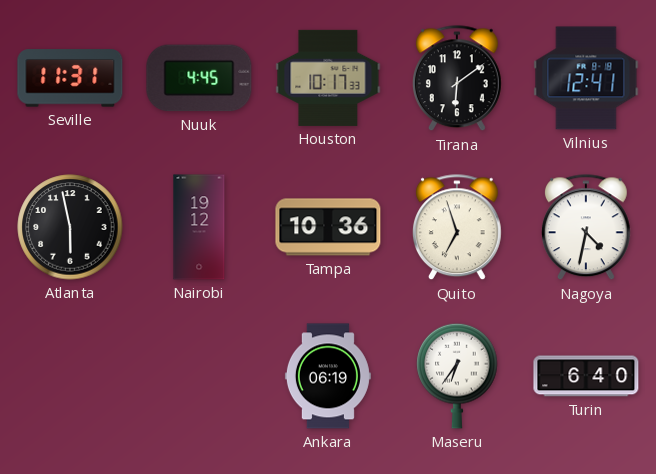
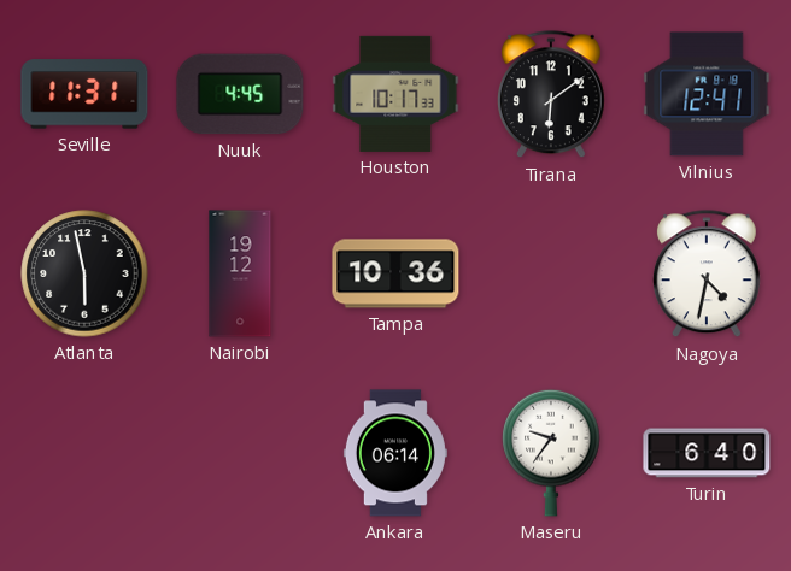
Quito: 6:57 -> none (457, 228)
Ankara: 06:19 -> 06:14 (395, 453)
Maseru: 6:36 -> 9:36 (551, 453)
